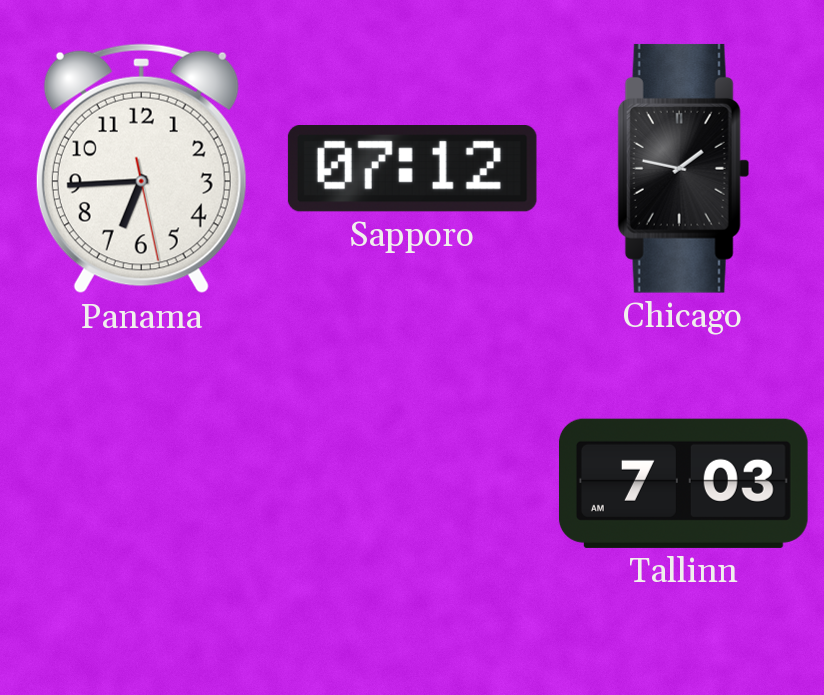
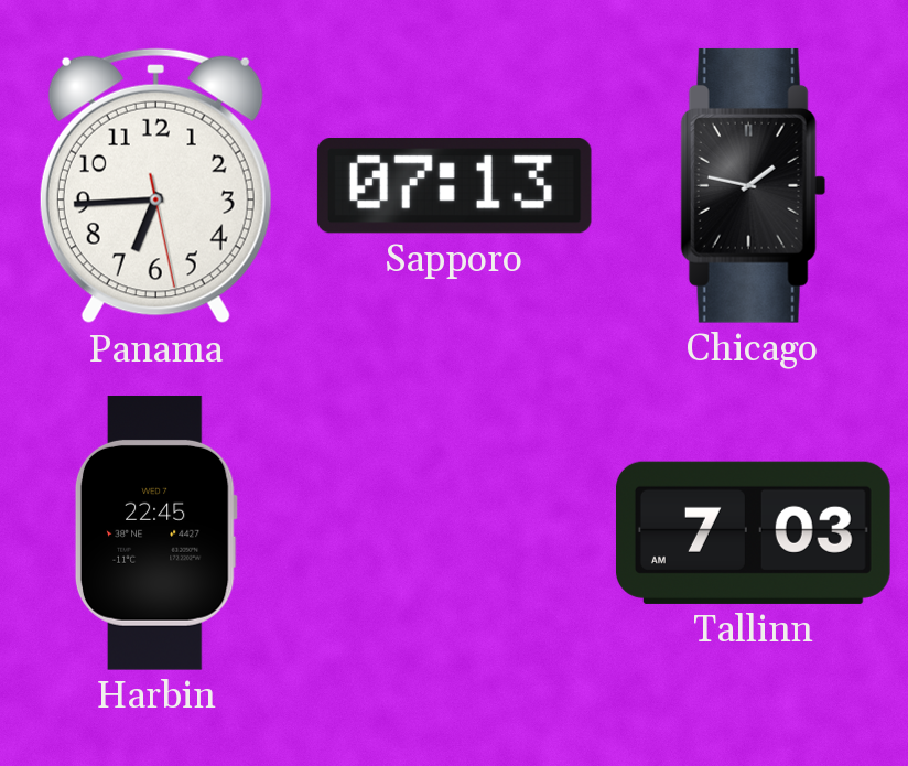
Sapporo: 07:12 -> 07:13 (454, 186)
Harbin: none -> 22:45 (155, 532)
